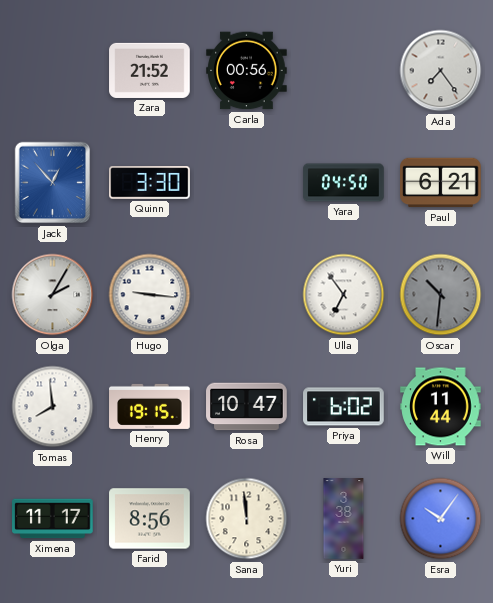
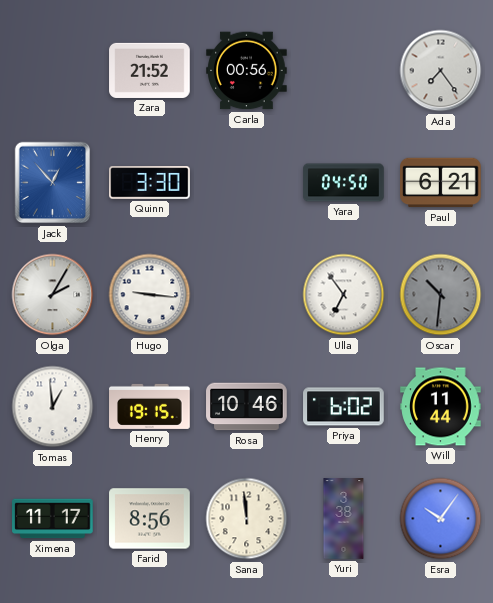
Tomas: 7:59 -> 12:59 (53, 407)
Rosa: 10:47 -> 10:46 (247, 407)
